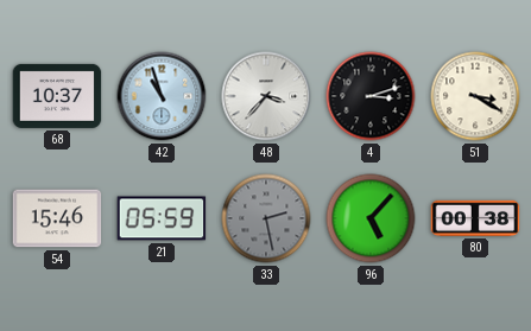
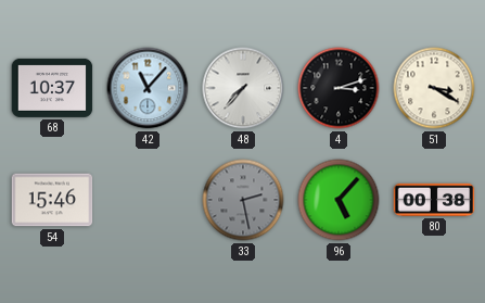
42: 10:57 -> 11:07 (148, 88)
48: 3:37 -> 7:37 (243, 88)
21: 05:59 -> none (162, 218)
